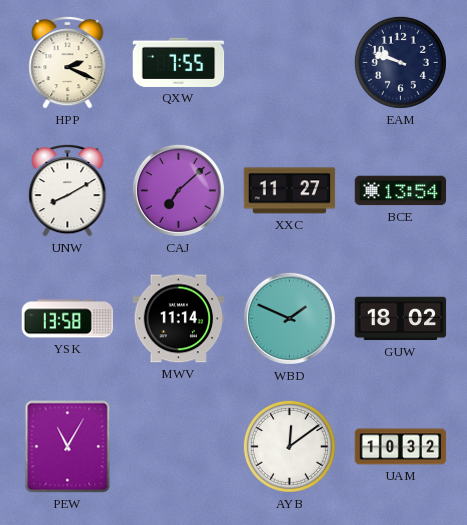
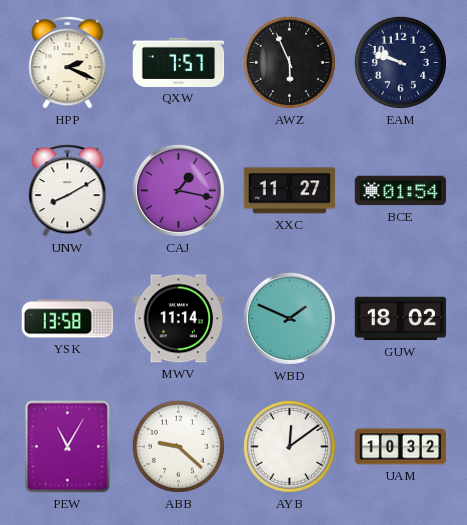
QXW: 7:55 -> 7:57 (179, 62)
AWZ: none -> 5:56 (289, 62)
CAJ: 7:08 -> 1:17 (178, 190)
BCE: 13:54 -> 01:54 (401, 191)
ABB: none -> 9:22 (178, 446)
